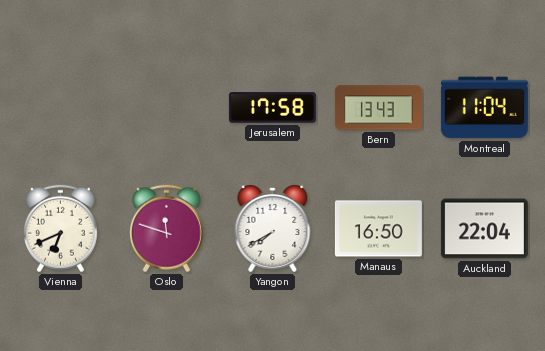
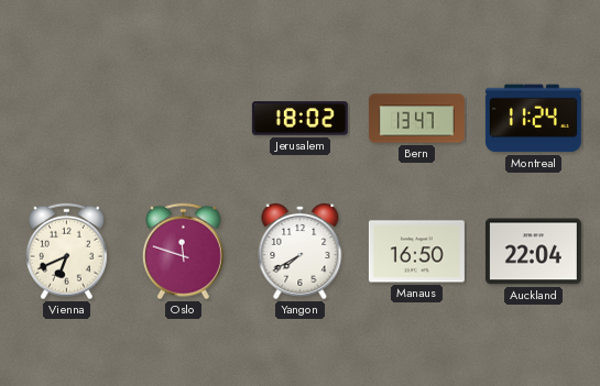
Jerusalem: 17:58 -> 18:02 (299, 119)
Bern: 13:43 -> 13:47 (416, 119)
Montreal: 11:04 -> 11:24 (533, 119)
